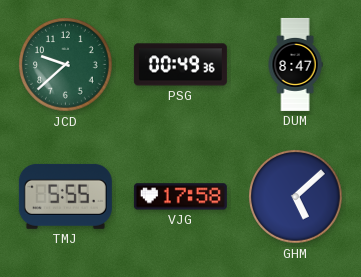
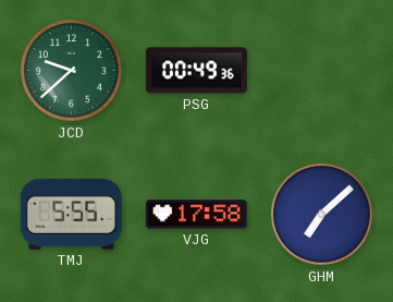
DUM: 8:47 -> none (295, 64)
GHM: 5:08 -> 7:08 (322, 215)
